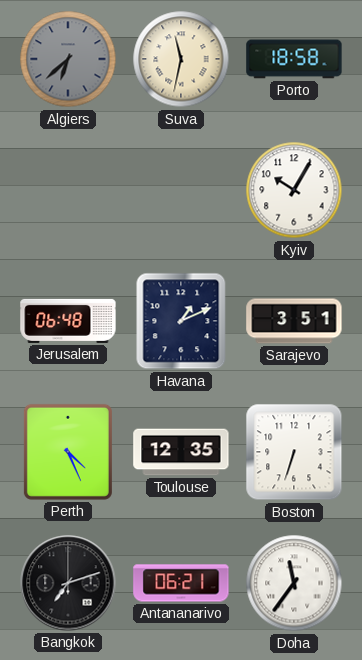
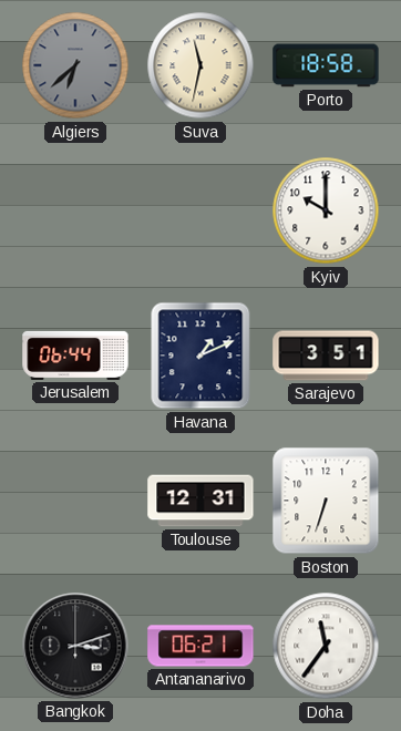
Kyiv: 10:05 -> 10:00 (326, 210)
Jerusalem: 06:48 -> 06:44 (75, 356)
Perth: 4:26 -> none (68, 452)
Toulouse: 12:35 -> 12:31 (200, 501)
Bangkok: 7:12 -> 3:12 (75, 646)
